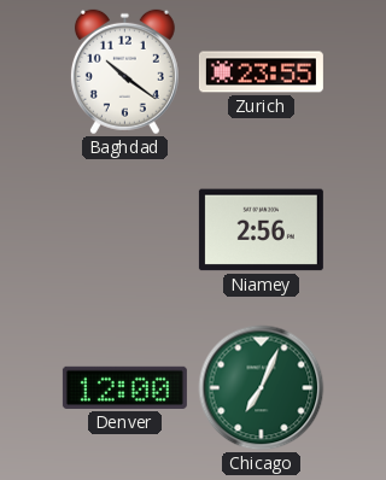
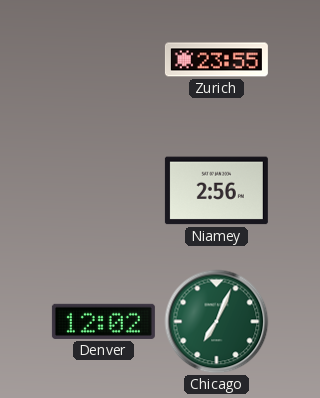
Baghdad: 10:21 -> none (124, 72)
Denver: 12:00 -> 12:02 (103, 321)
